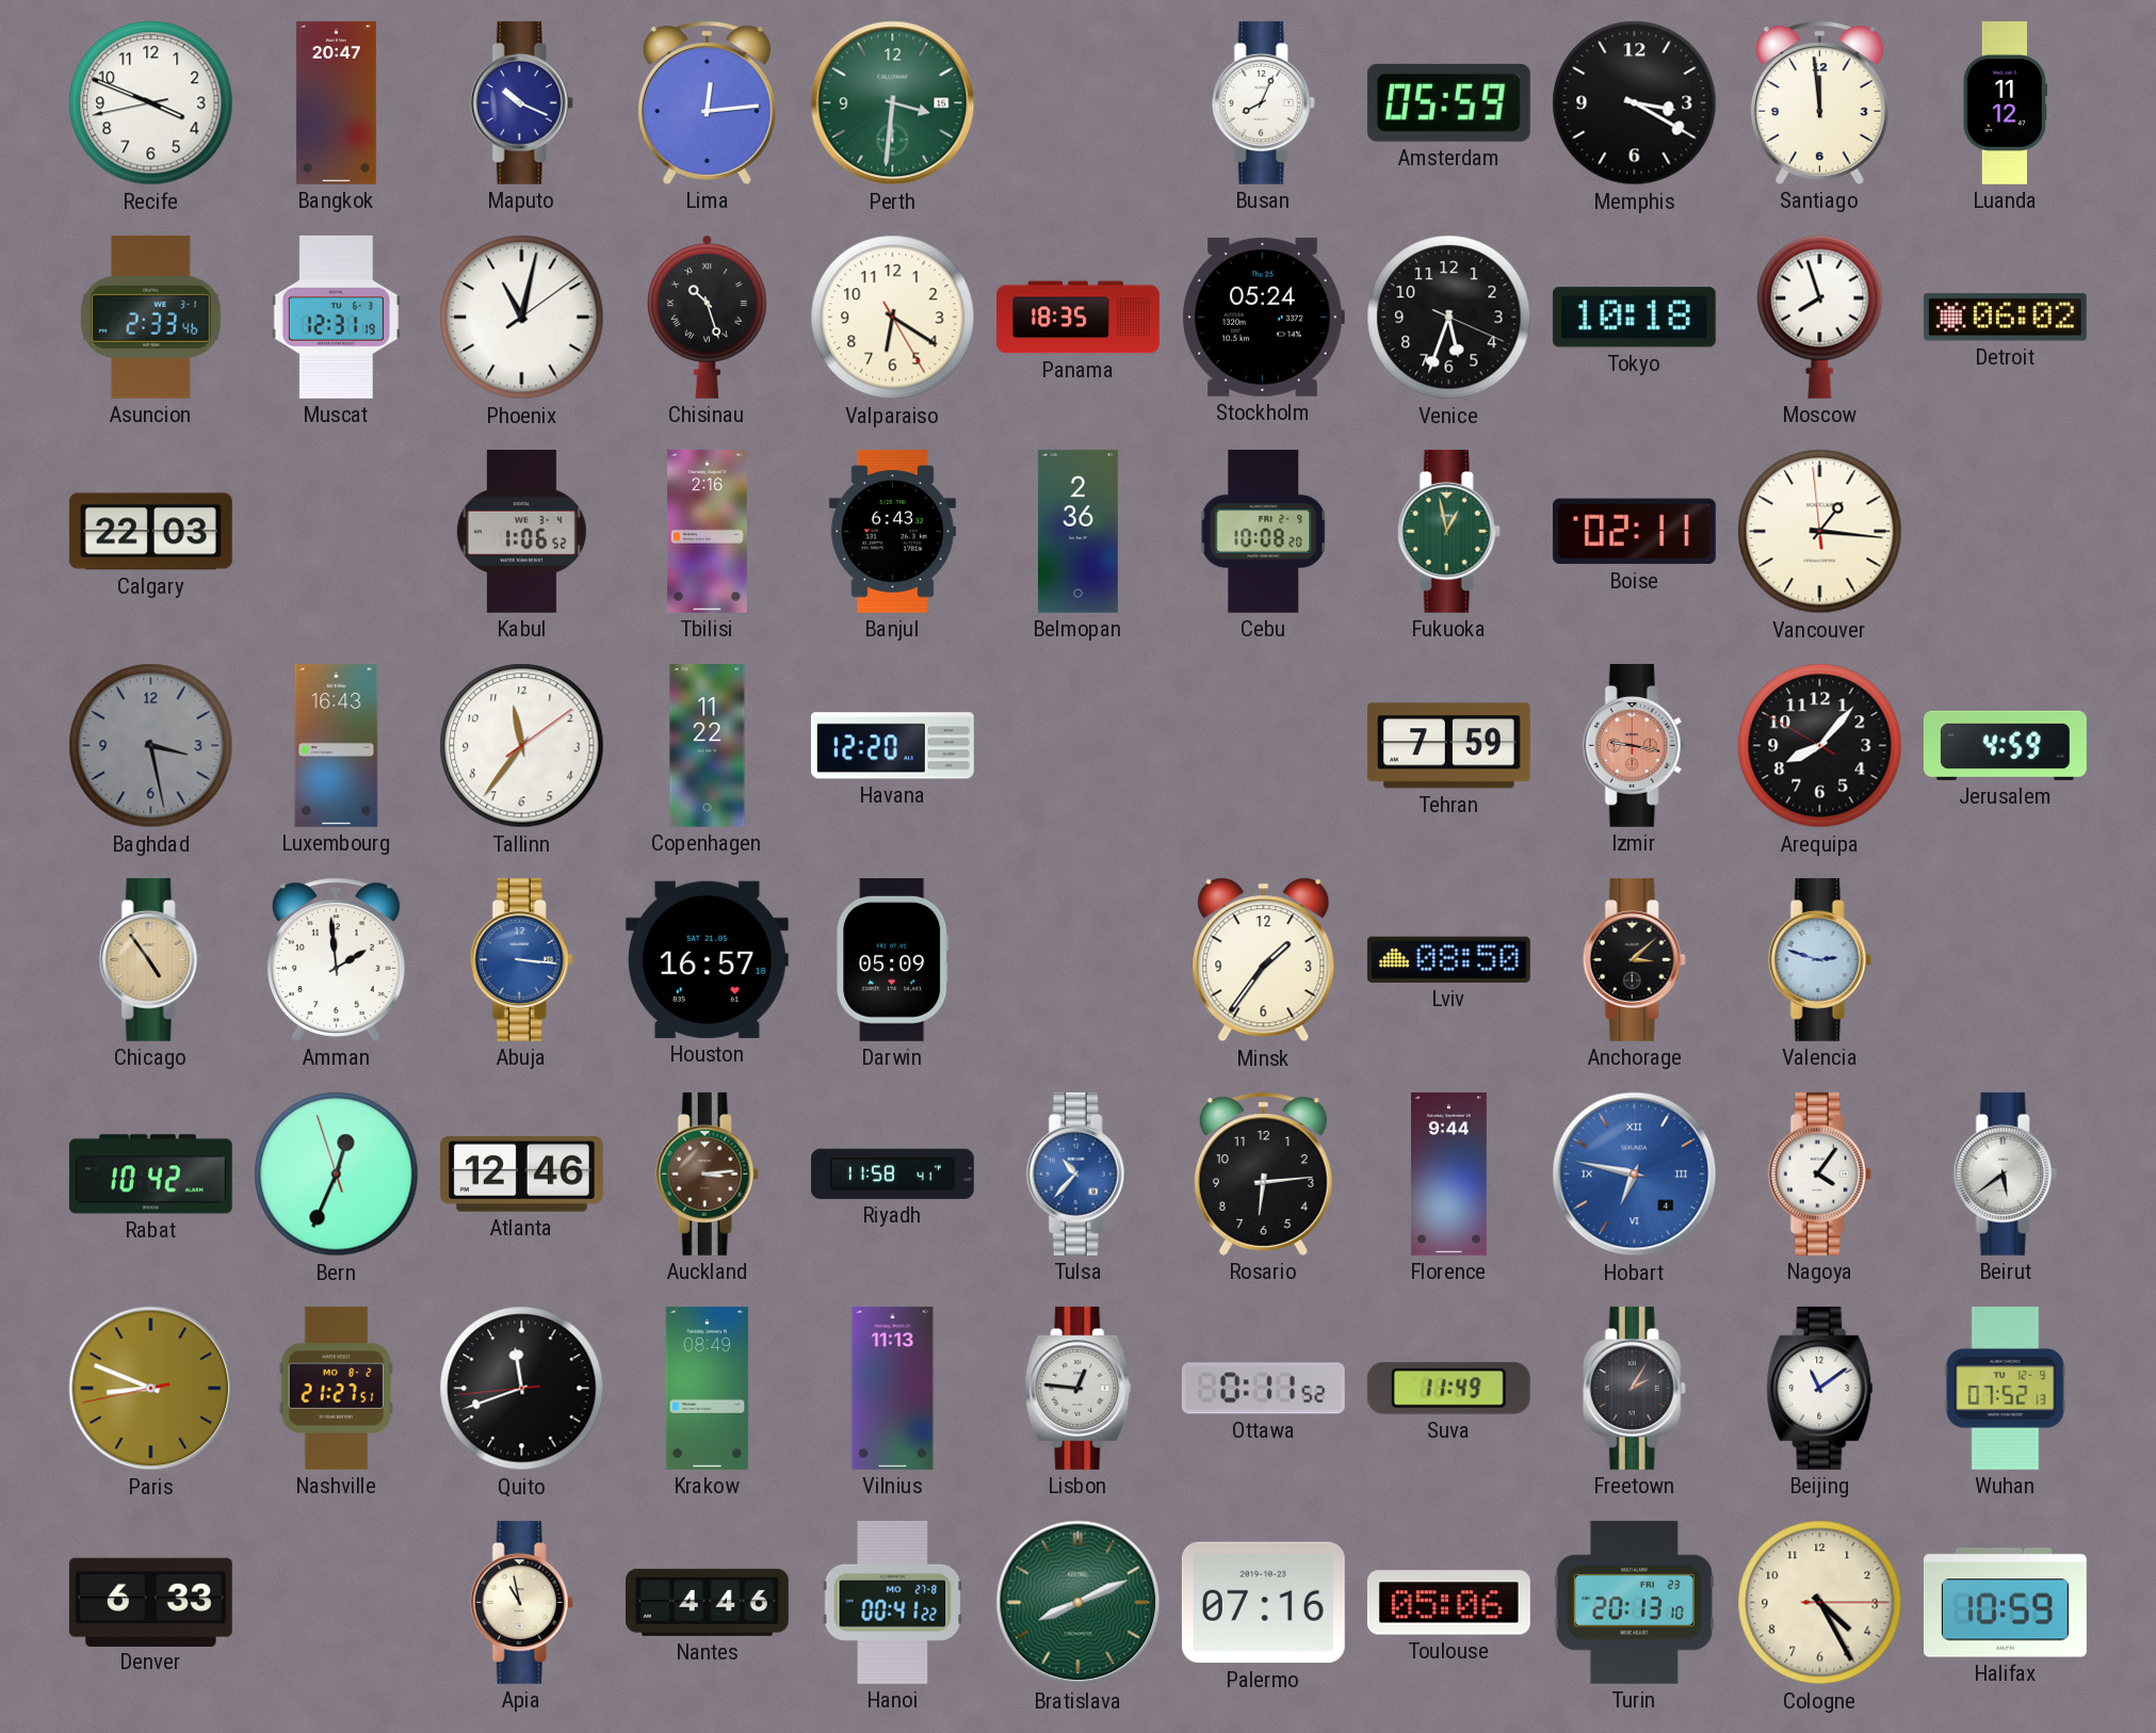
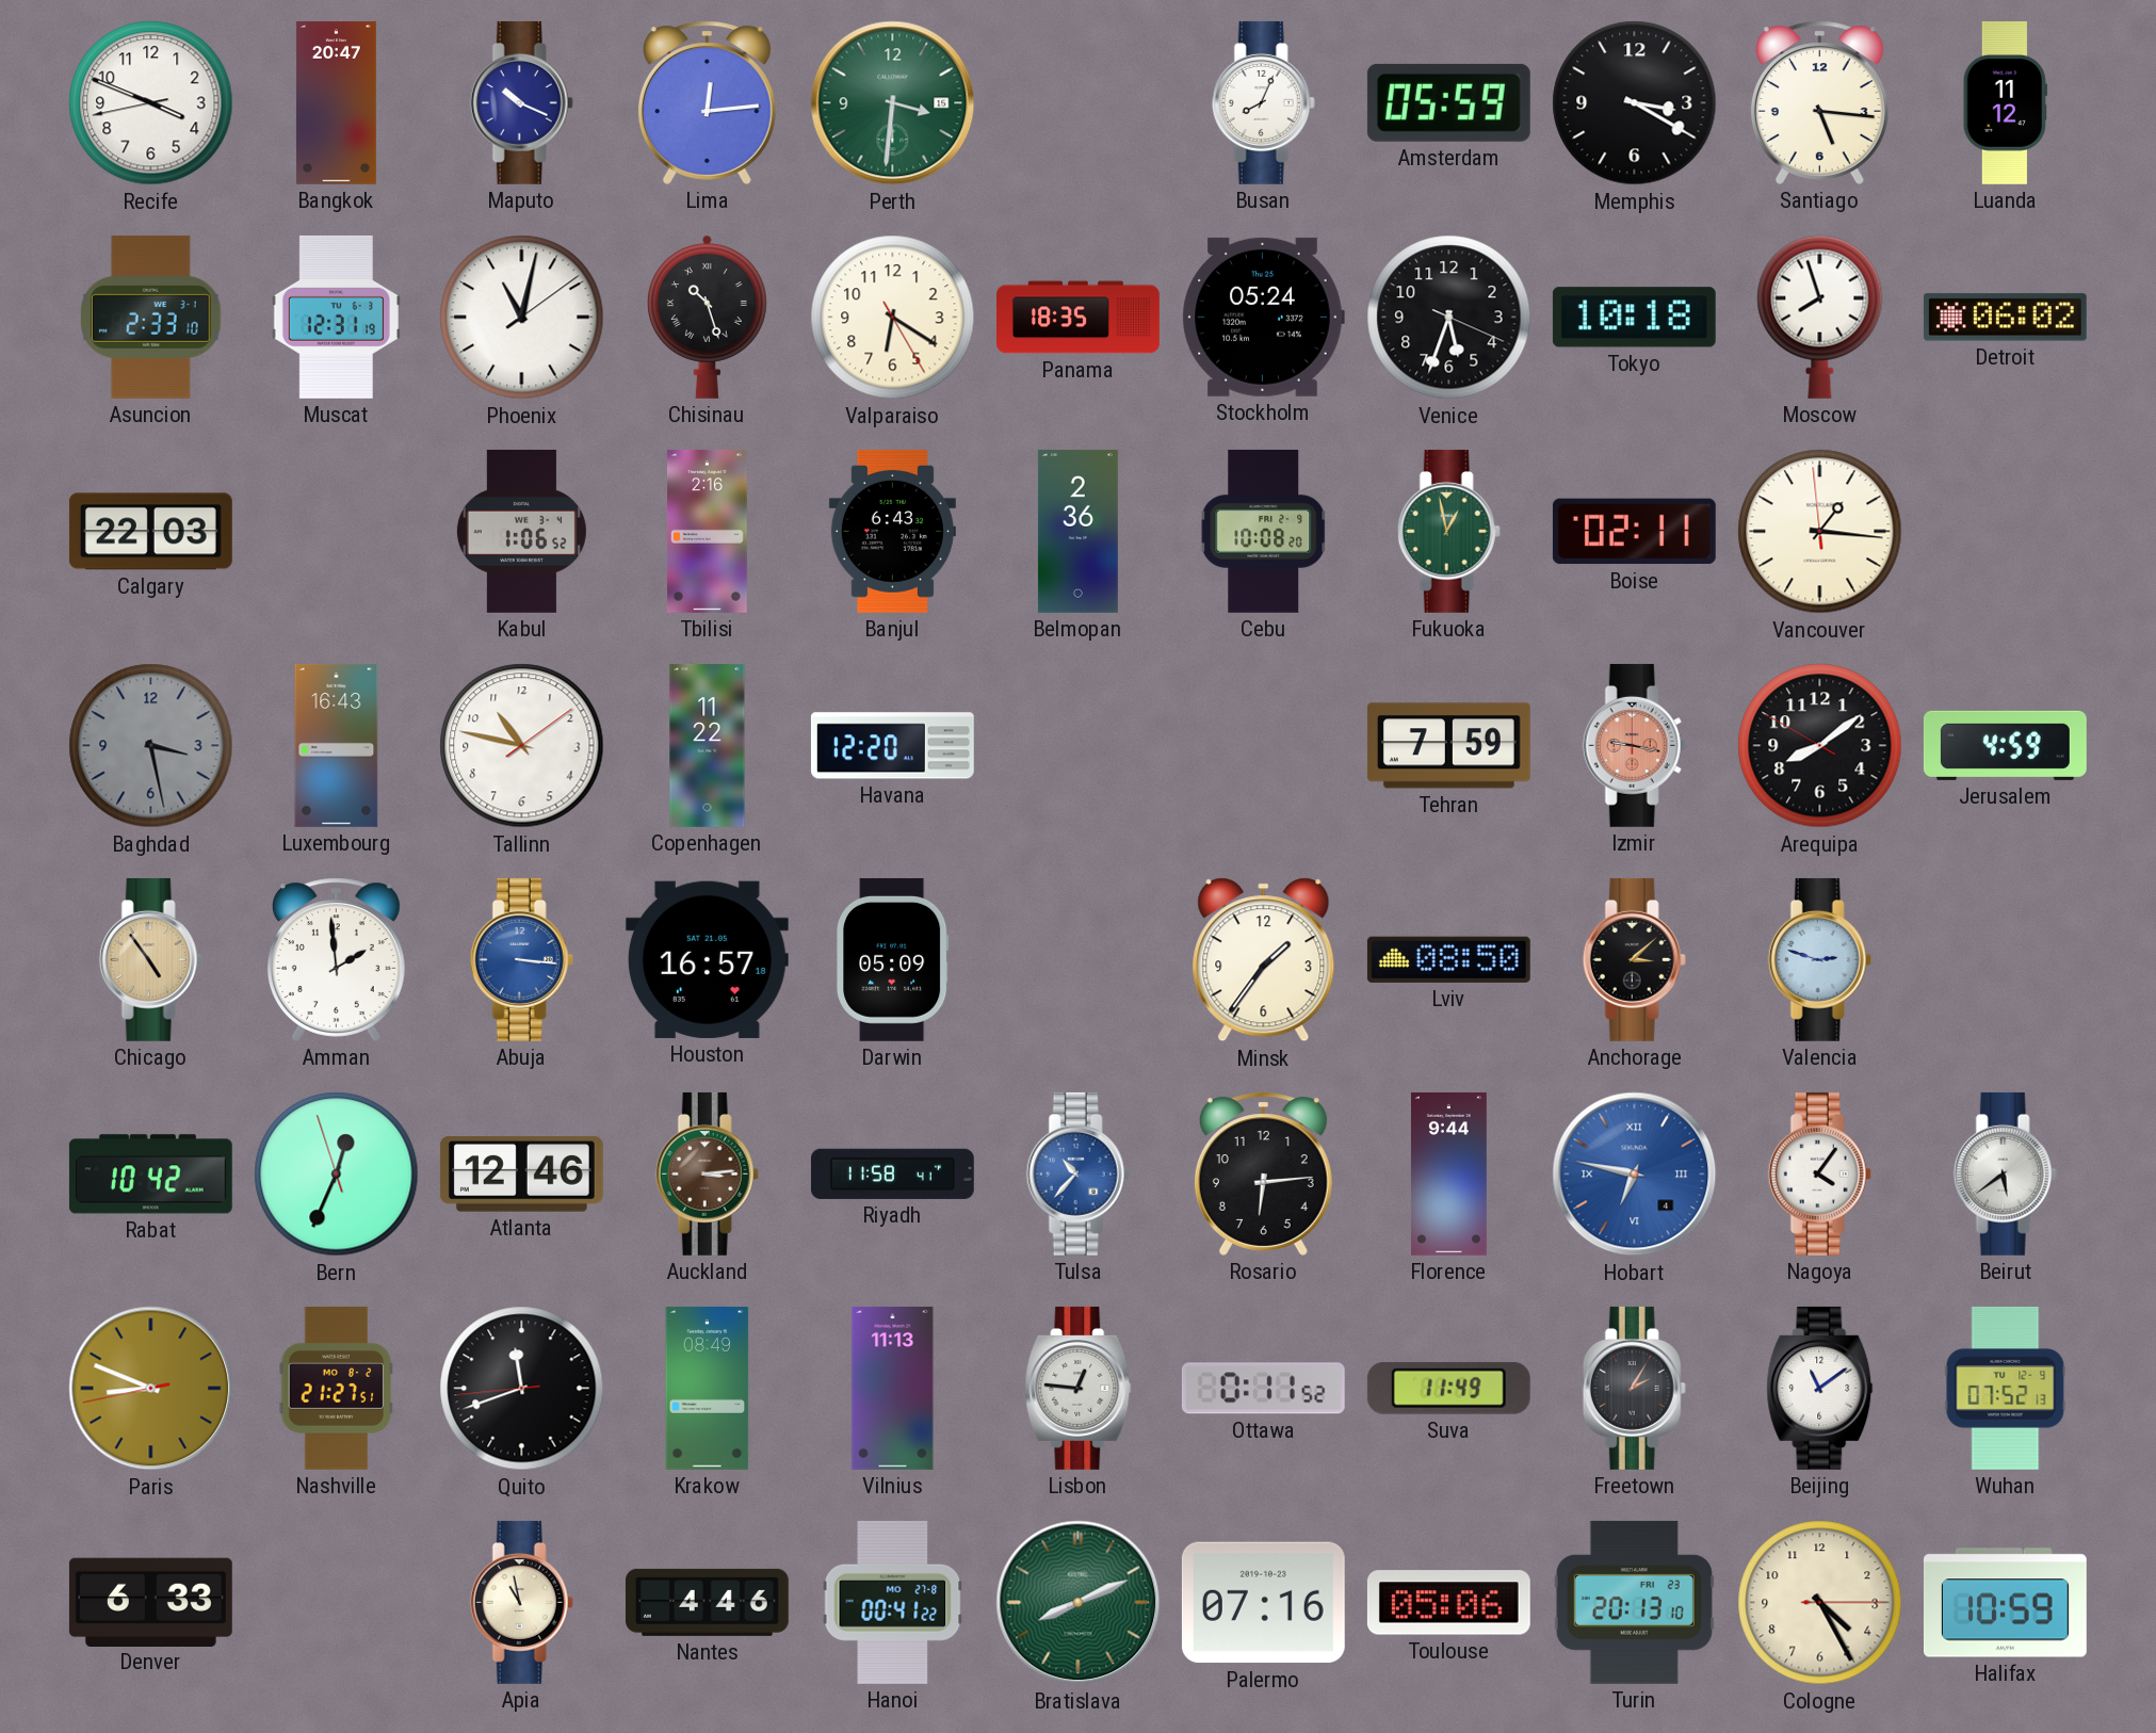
Santiago: 11:59 -> 5:16 (1819, 102)
Asuncion: 2:33:46 -> 2:33:10 (150, 317)
Tallinn: 11:36 -> 10:47 (522, 746)
Arequipa: 8:06 -> 8:08 (1820, 746)
